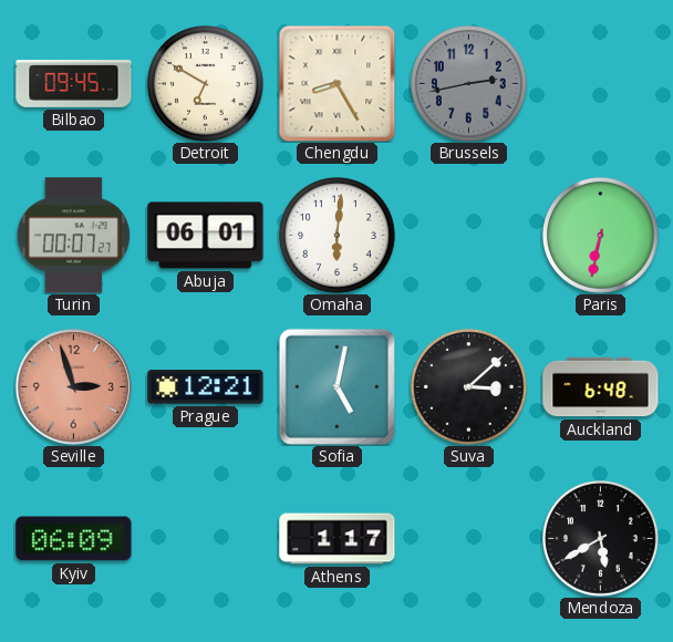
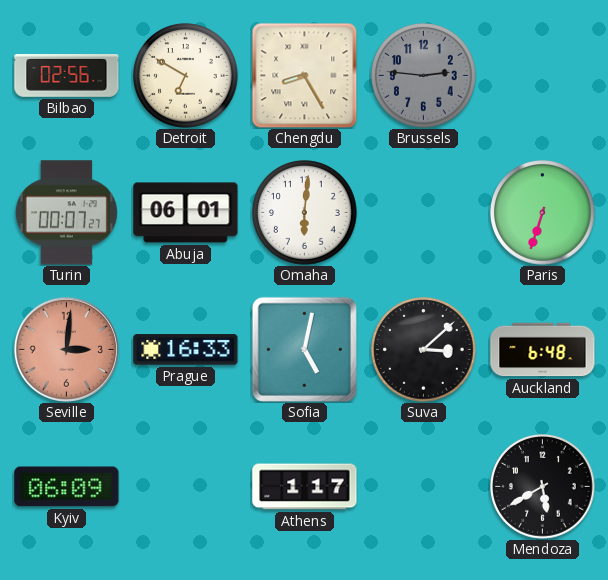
Bilbao: 09:45 -> 02:56 (67, 76)
Brussels: 2:43 -> 2:46 (424, 76)
Paris: 6:32 -> 6:33 (543, 213)
Seville: 2:57 -> 3:01 (66, 349)
Prague: 12:21 -> 16:33 (186, 350)
